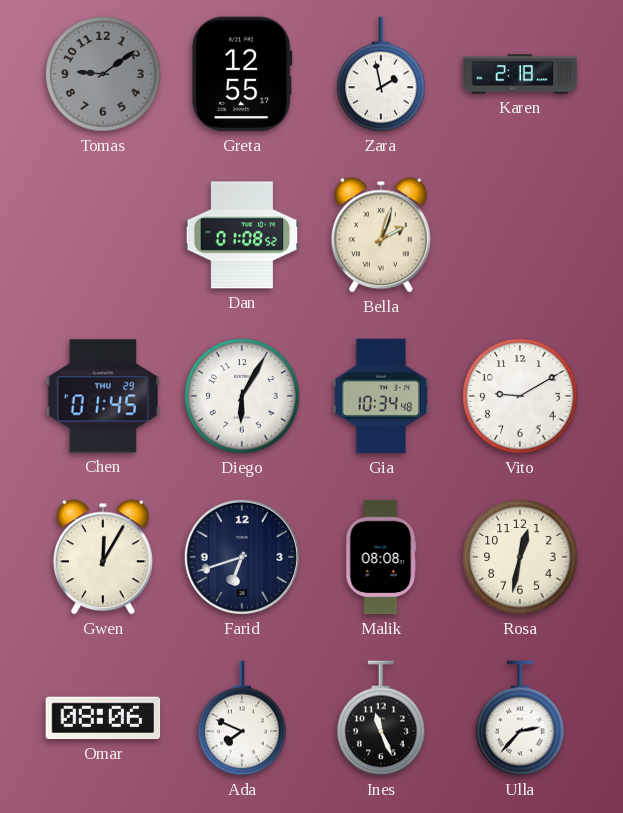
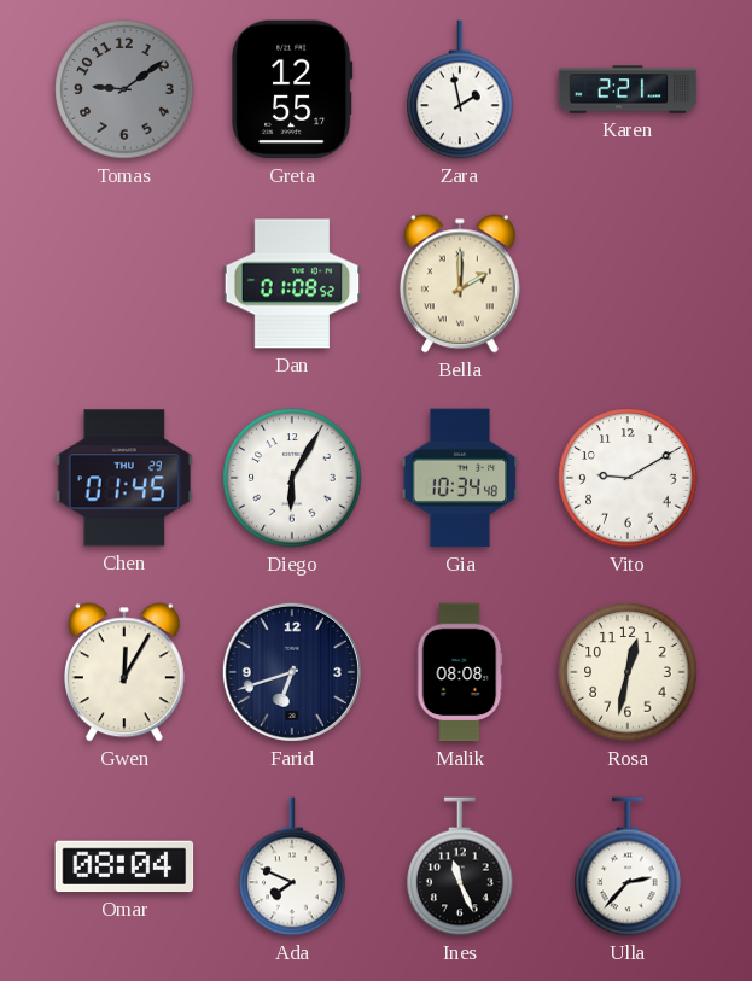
Karen: 2:18 -> 2:21 (628, 89)
Bella: 2:03 -> 2:00 (460, 284)
Omar: 08:06 -> 08:04 (124, 866)
